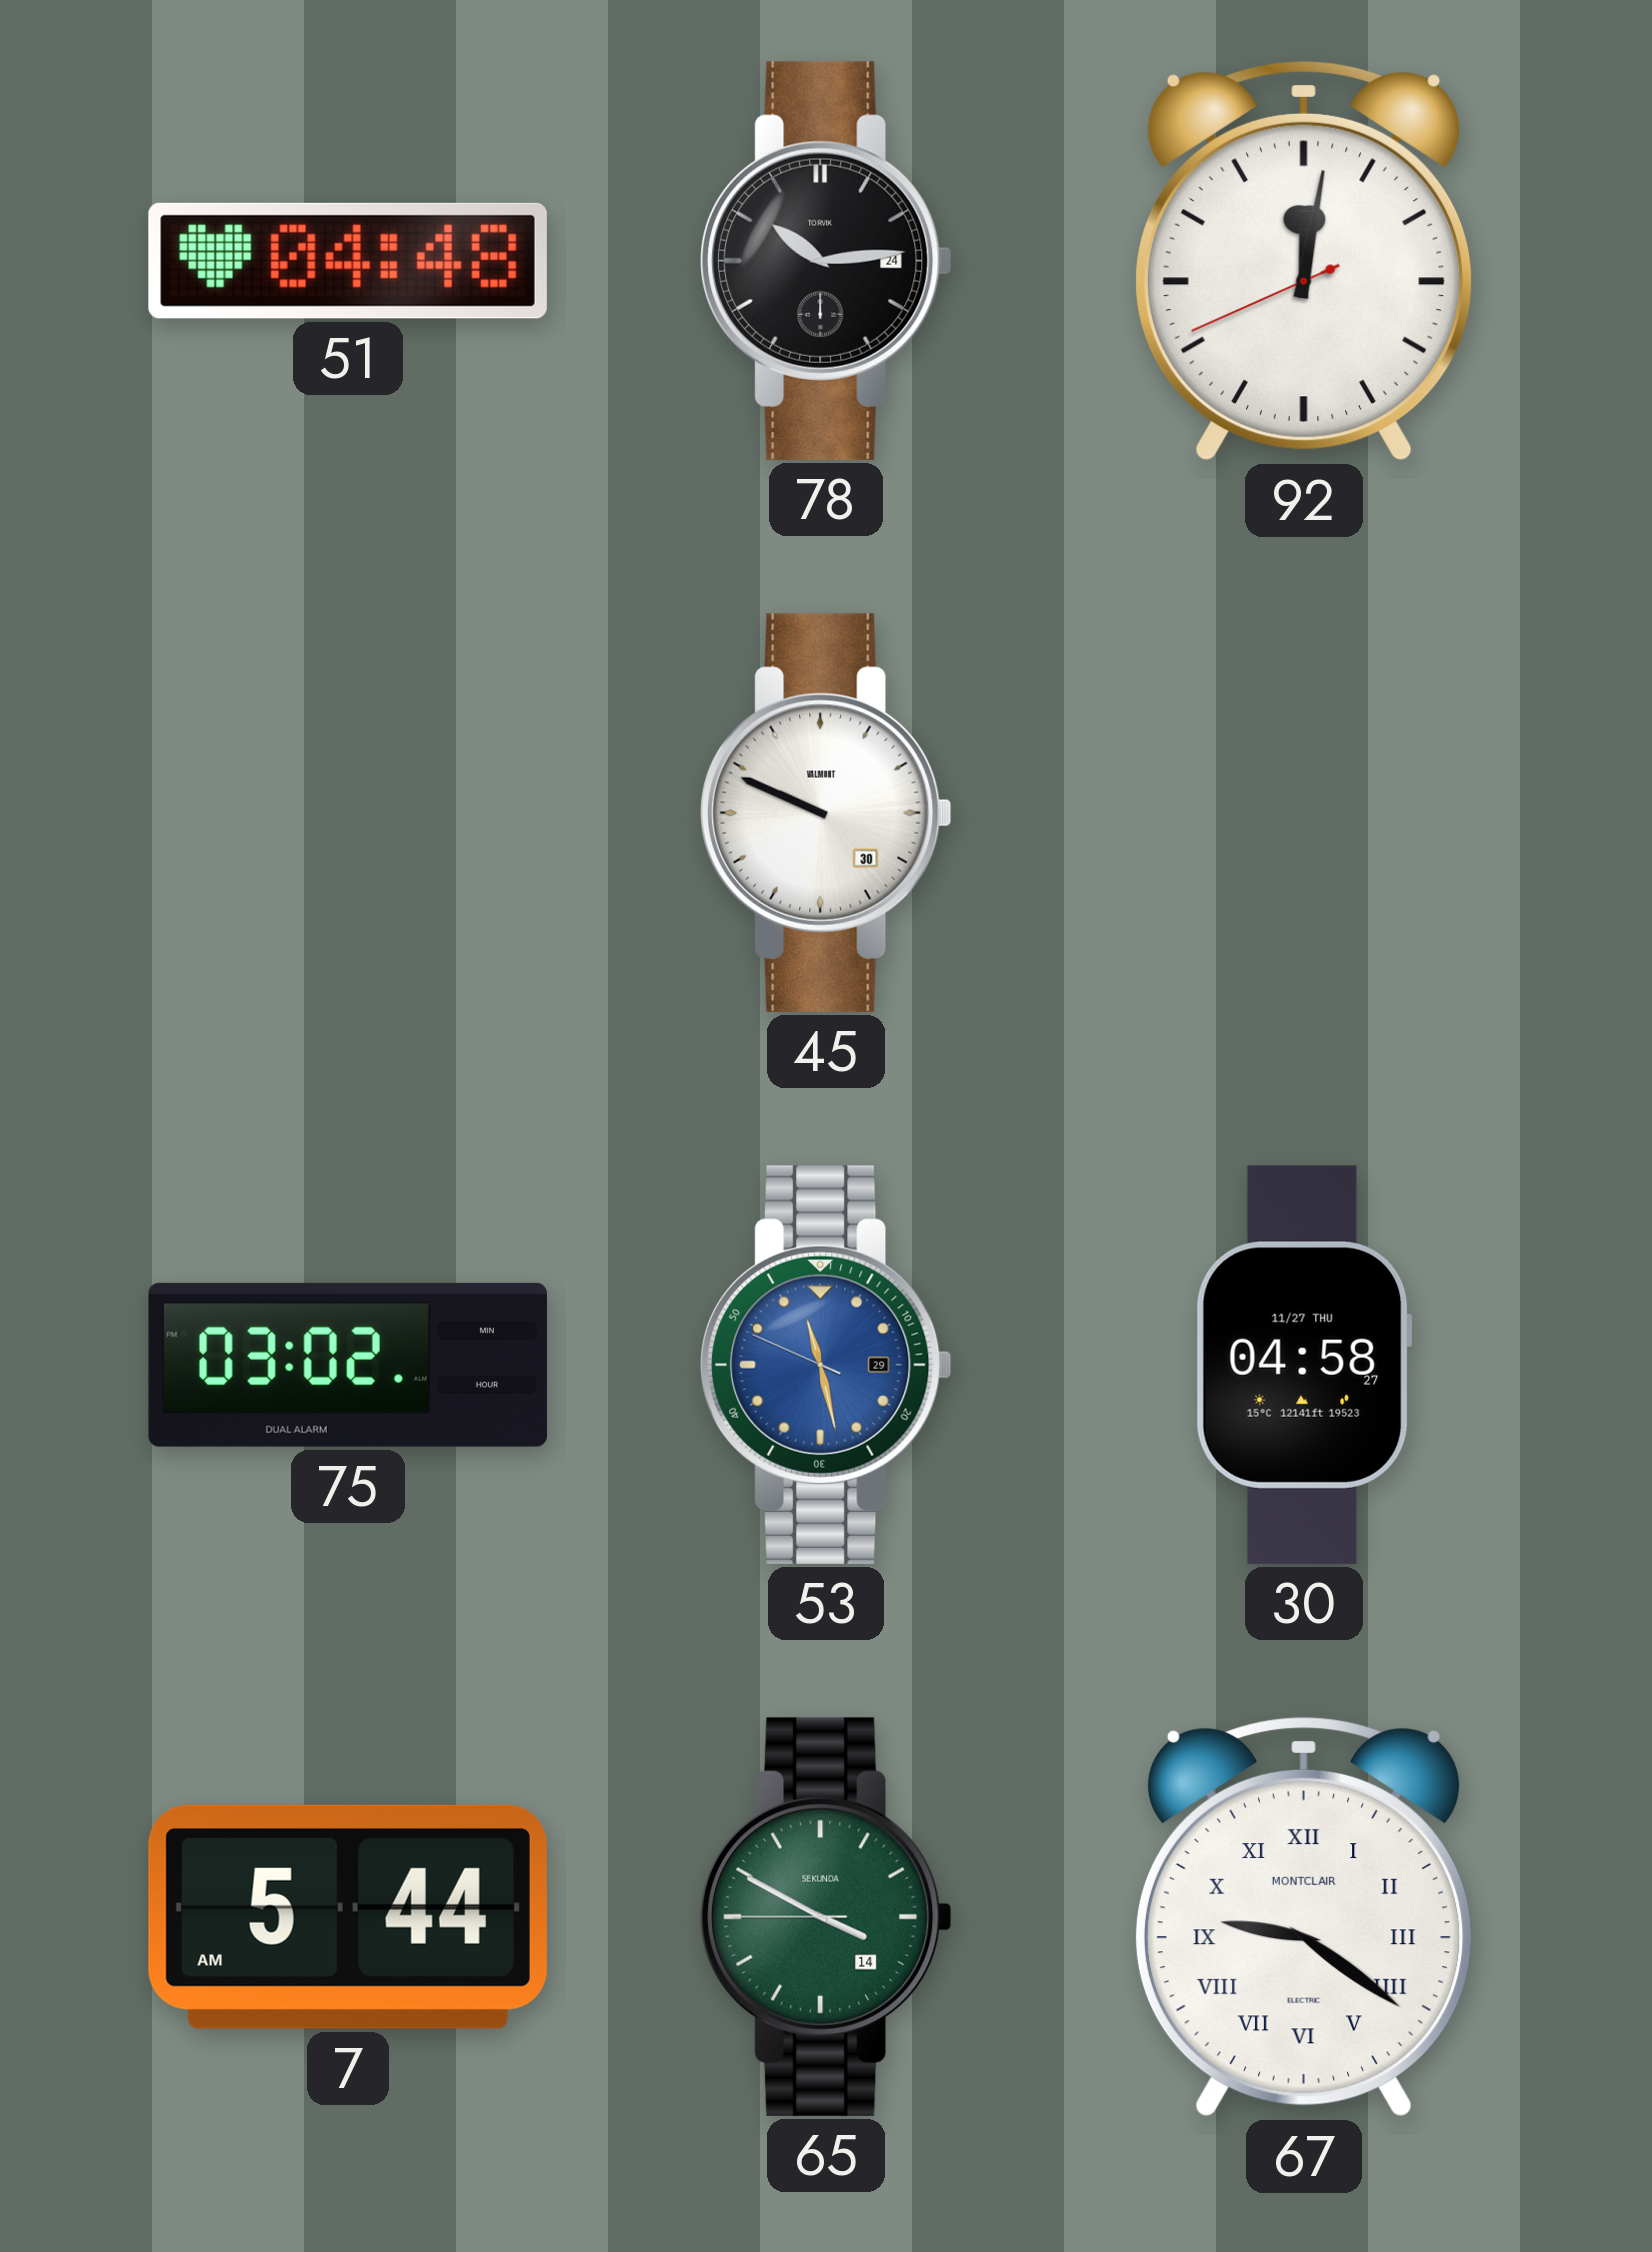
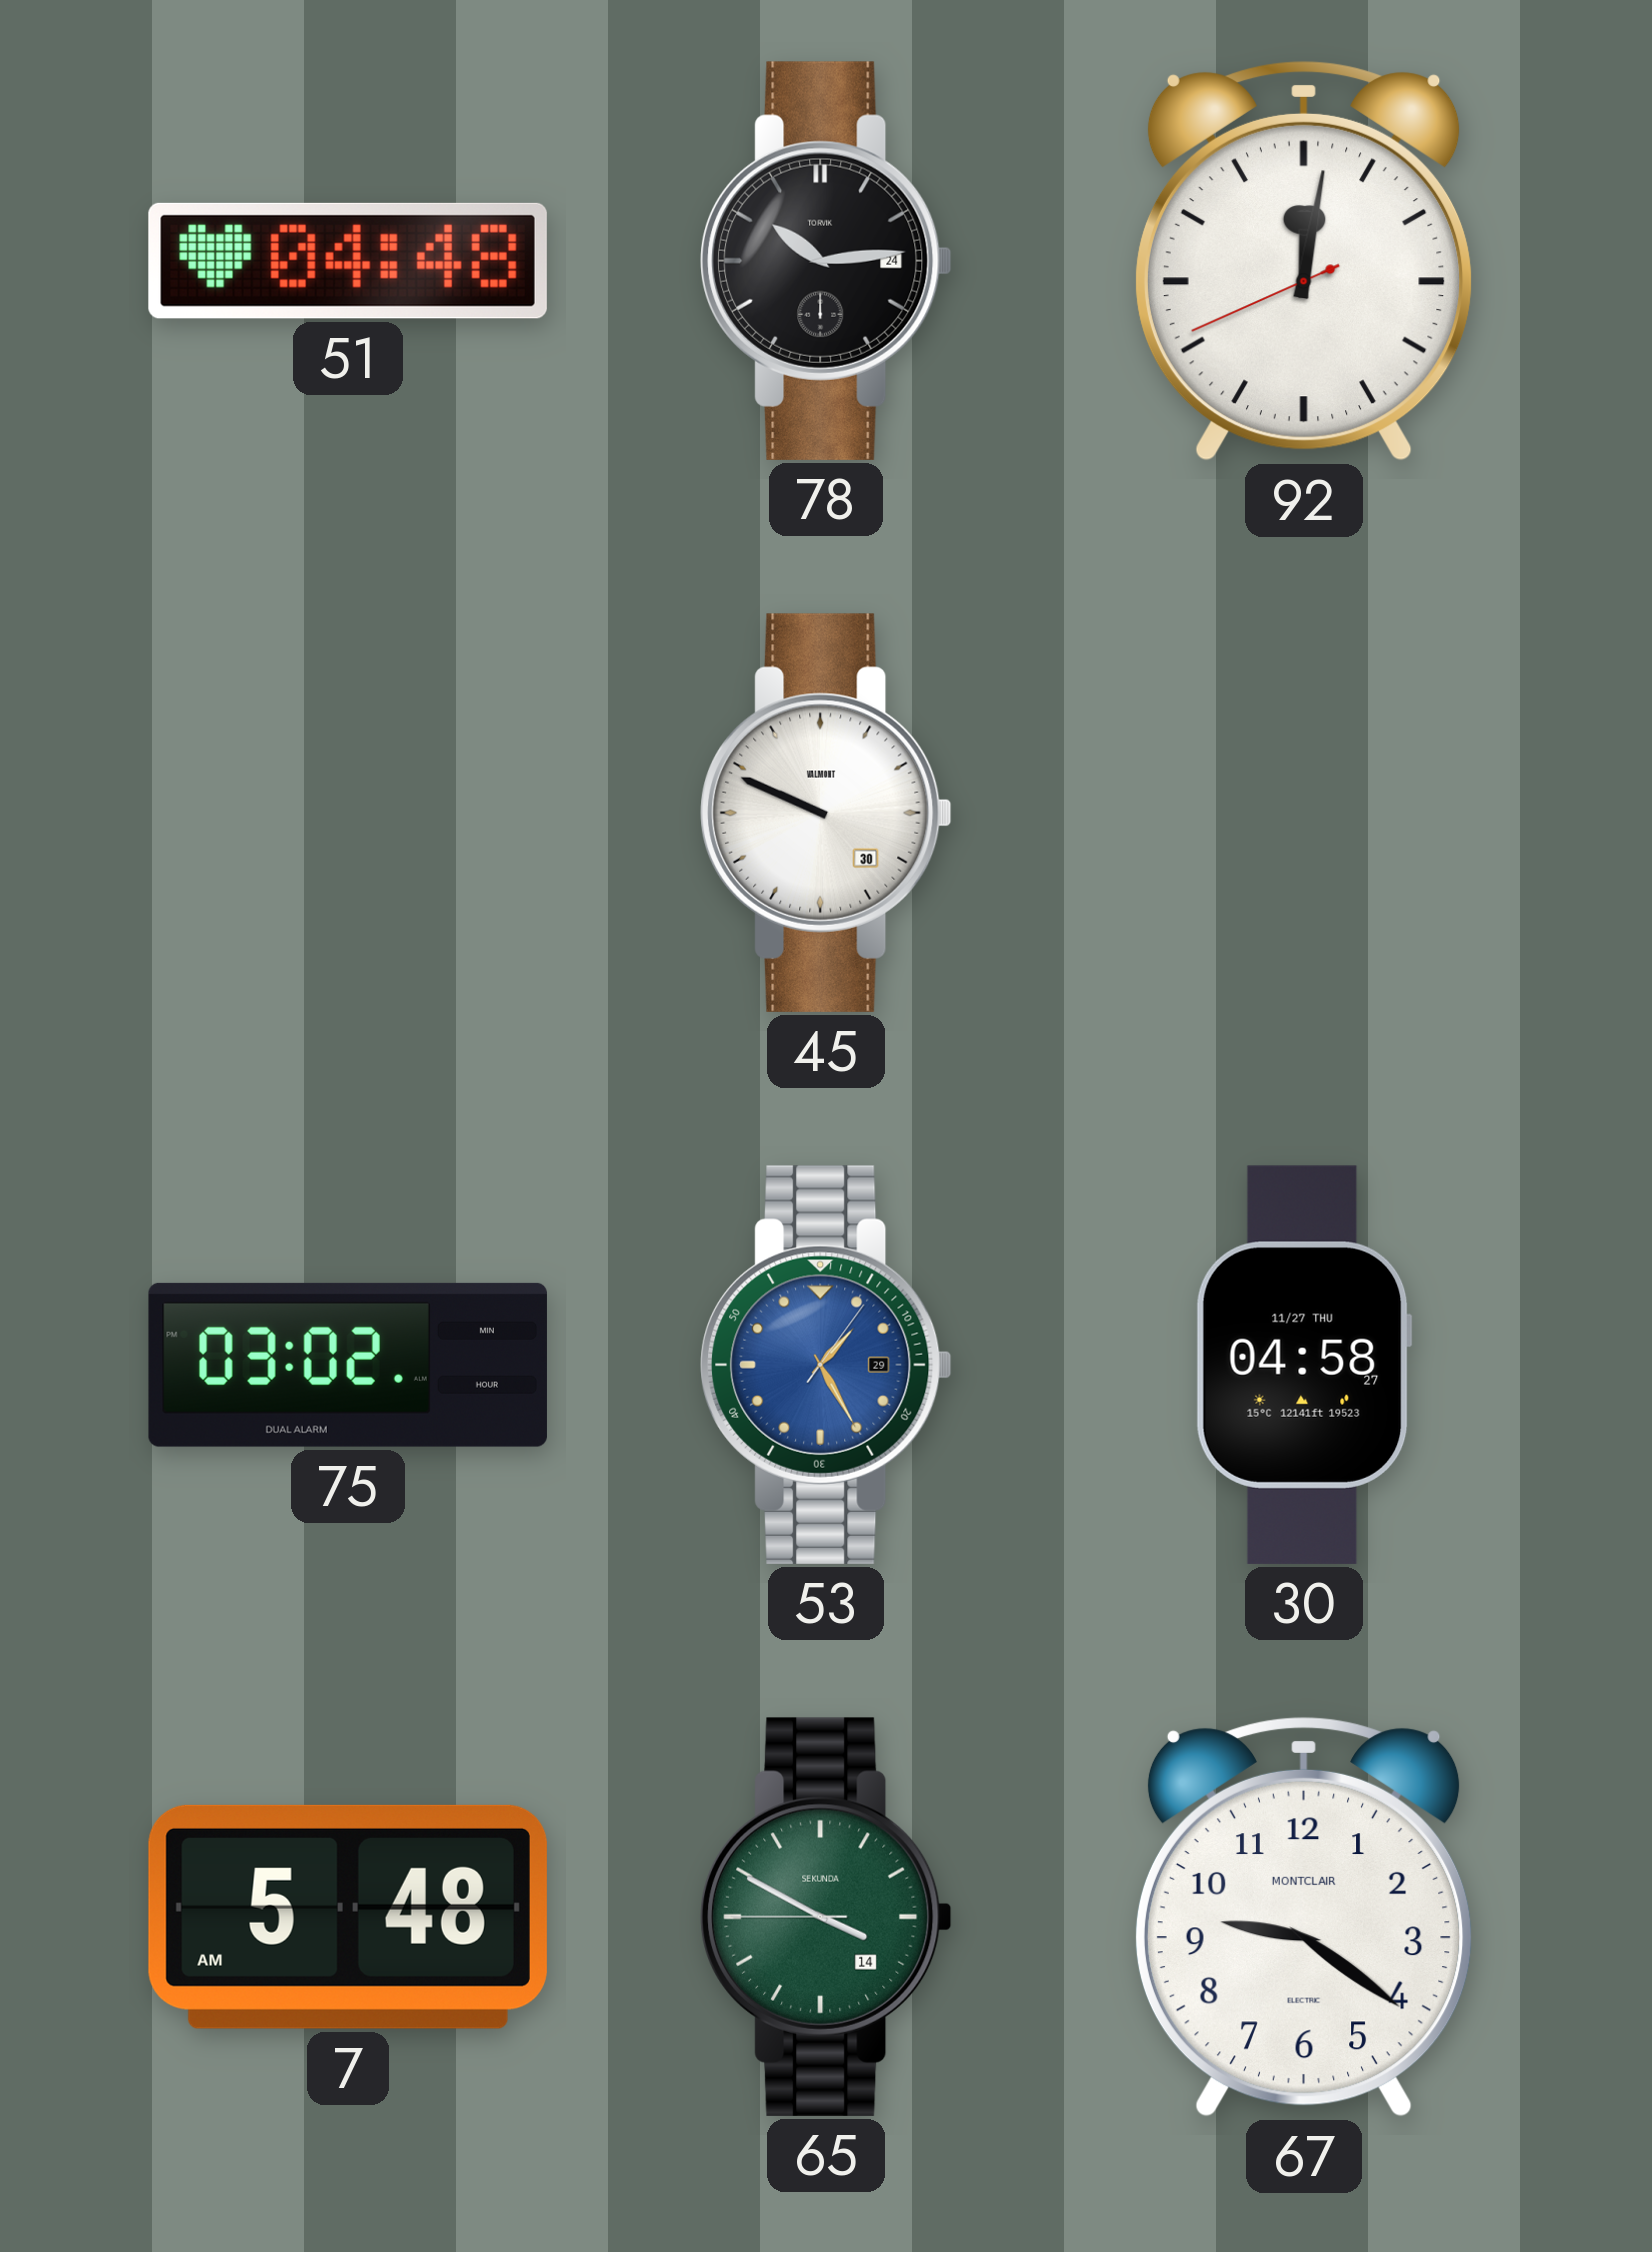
53: 11:27 -> 1:25 (826, 1365)
7: 5:44 -> 5:48 (348, 1917)
67 numerals: Roman -> Arabic (1304, 1917)
